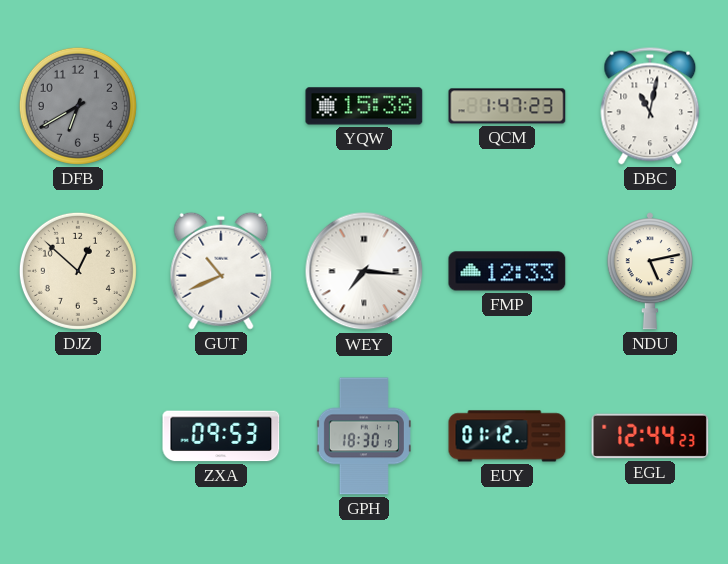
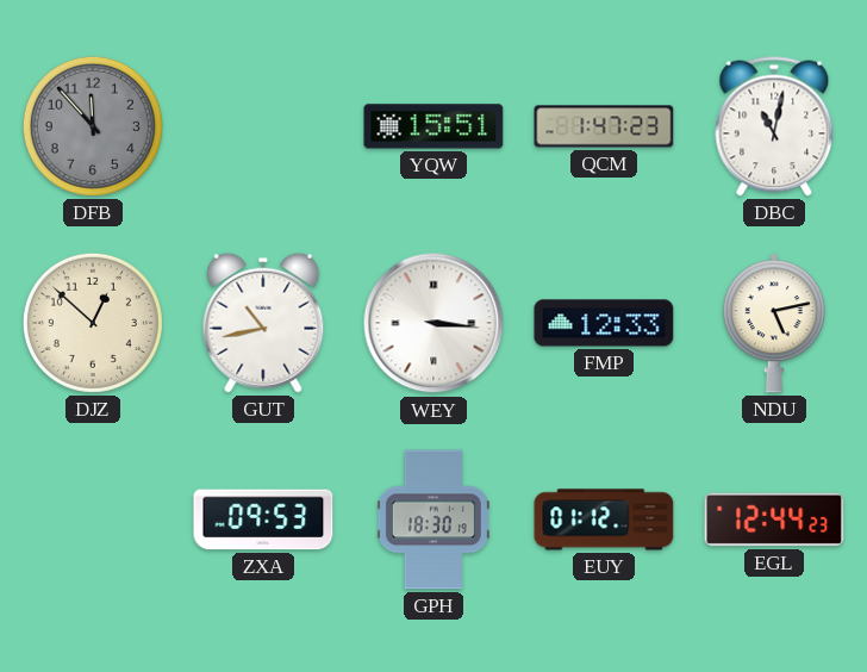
DFB: 6:40 -> 11:53 (93, 126)
YQW: 15:38 -> 15:51 (433, 126)
GUT: 10:41 -> 10:43 (263, 323)
WEY: 7:16 -> 3:16 (433, 323)
